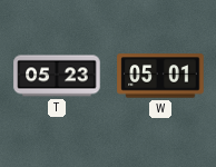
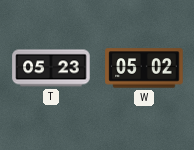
W: 05:01 -> 05:02 (144, 68)
